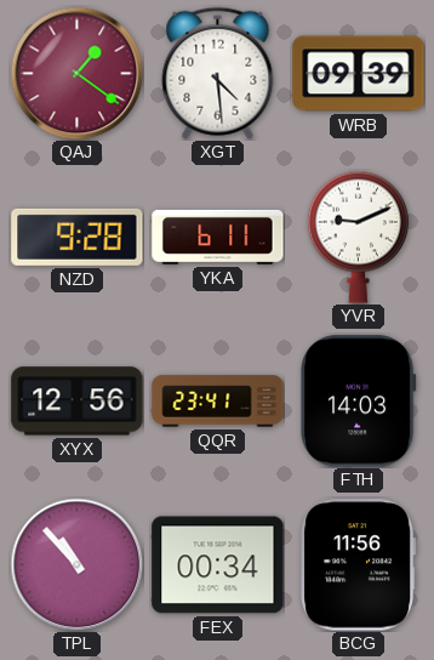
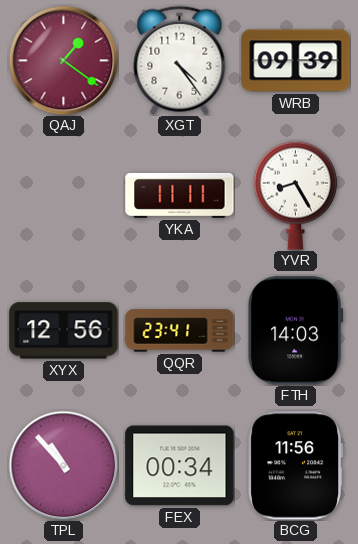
XGT: 4:29 -> 4:24 (180, 60)
NZD: 9:28 -> none (78, 237)
YKA: 6:11 -> 11:11 (180, 195)
YVR: 9:11 -> 8:25 (295, 195)
